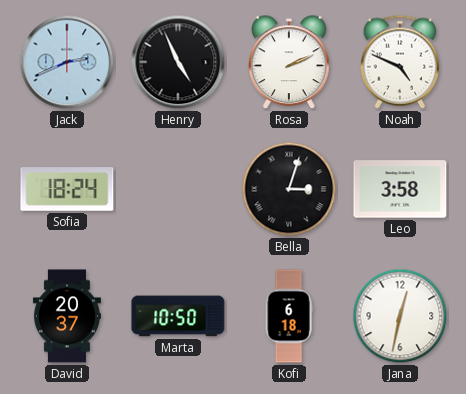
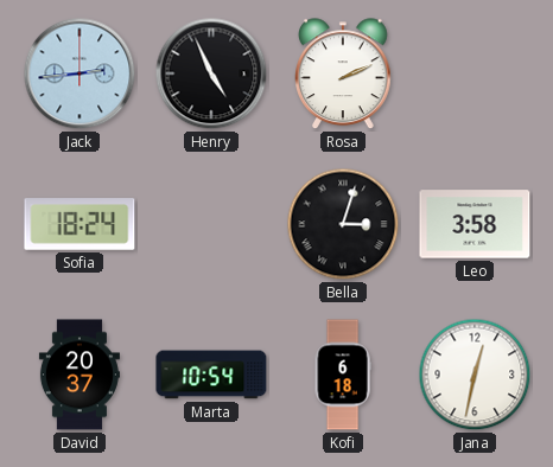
Jack: 2:41 -> 2:44 (80, 73)
Noah: 4:49 -> none (399, 62)
Marta: 10:50 -> 10:54 (211, 375)
